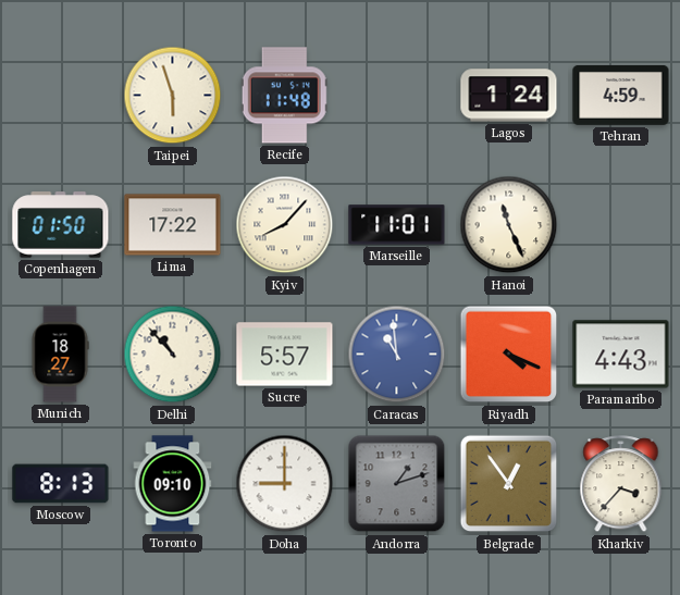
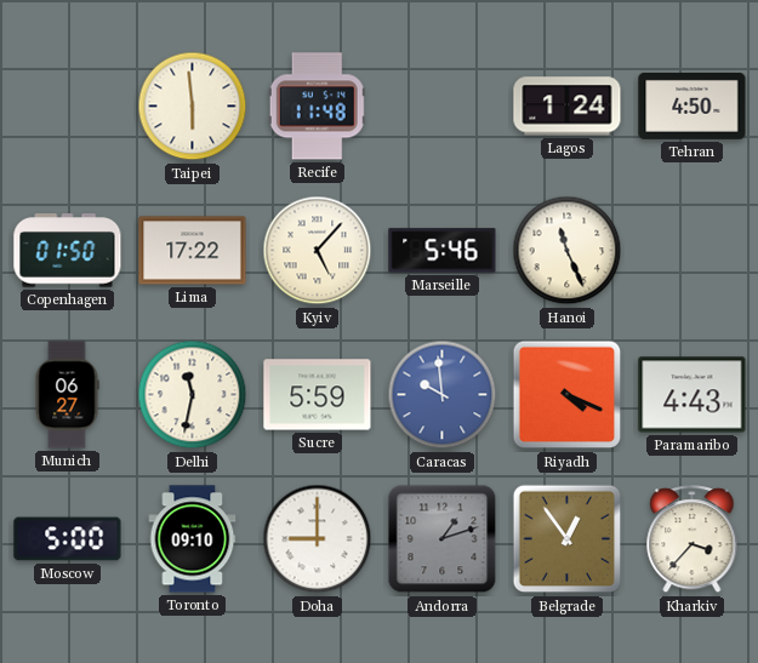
Taipei: 5:57 -> 5:59 (193, 107)
Tehran: 4:59 -> 4:50 (693, 105)
Kyiv: 8:07 -> 5:07 (318, 251)
Marseille: 11:01 -> 5:46 (443, 251)
Munich: 18:27 -> 06:27 (67, 395)
Delhi: 10:53 -> 11:32 (193, 395)
Sucre: 5:57 -> 5:59 (318, 395)
Caracas: 10:59 -> 9:59 (443, 395)
Moscow: 8:13 -> 5:00 (68, 539)
